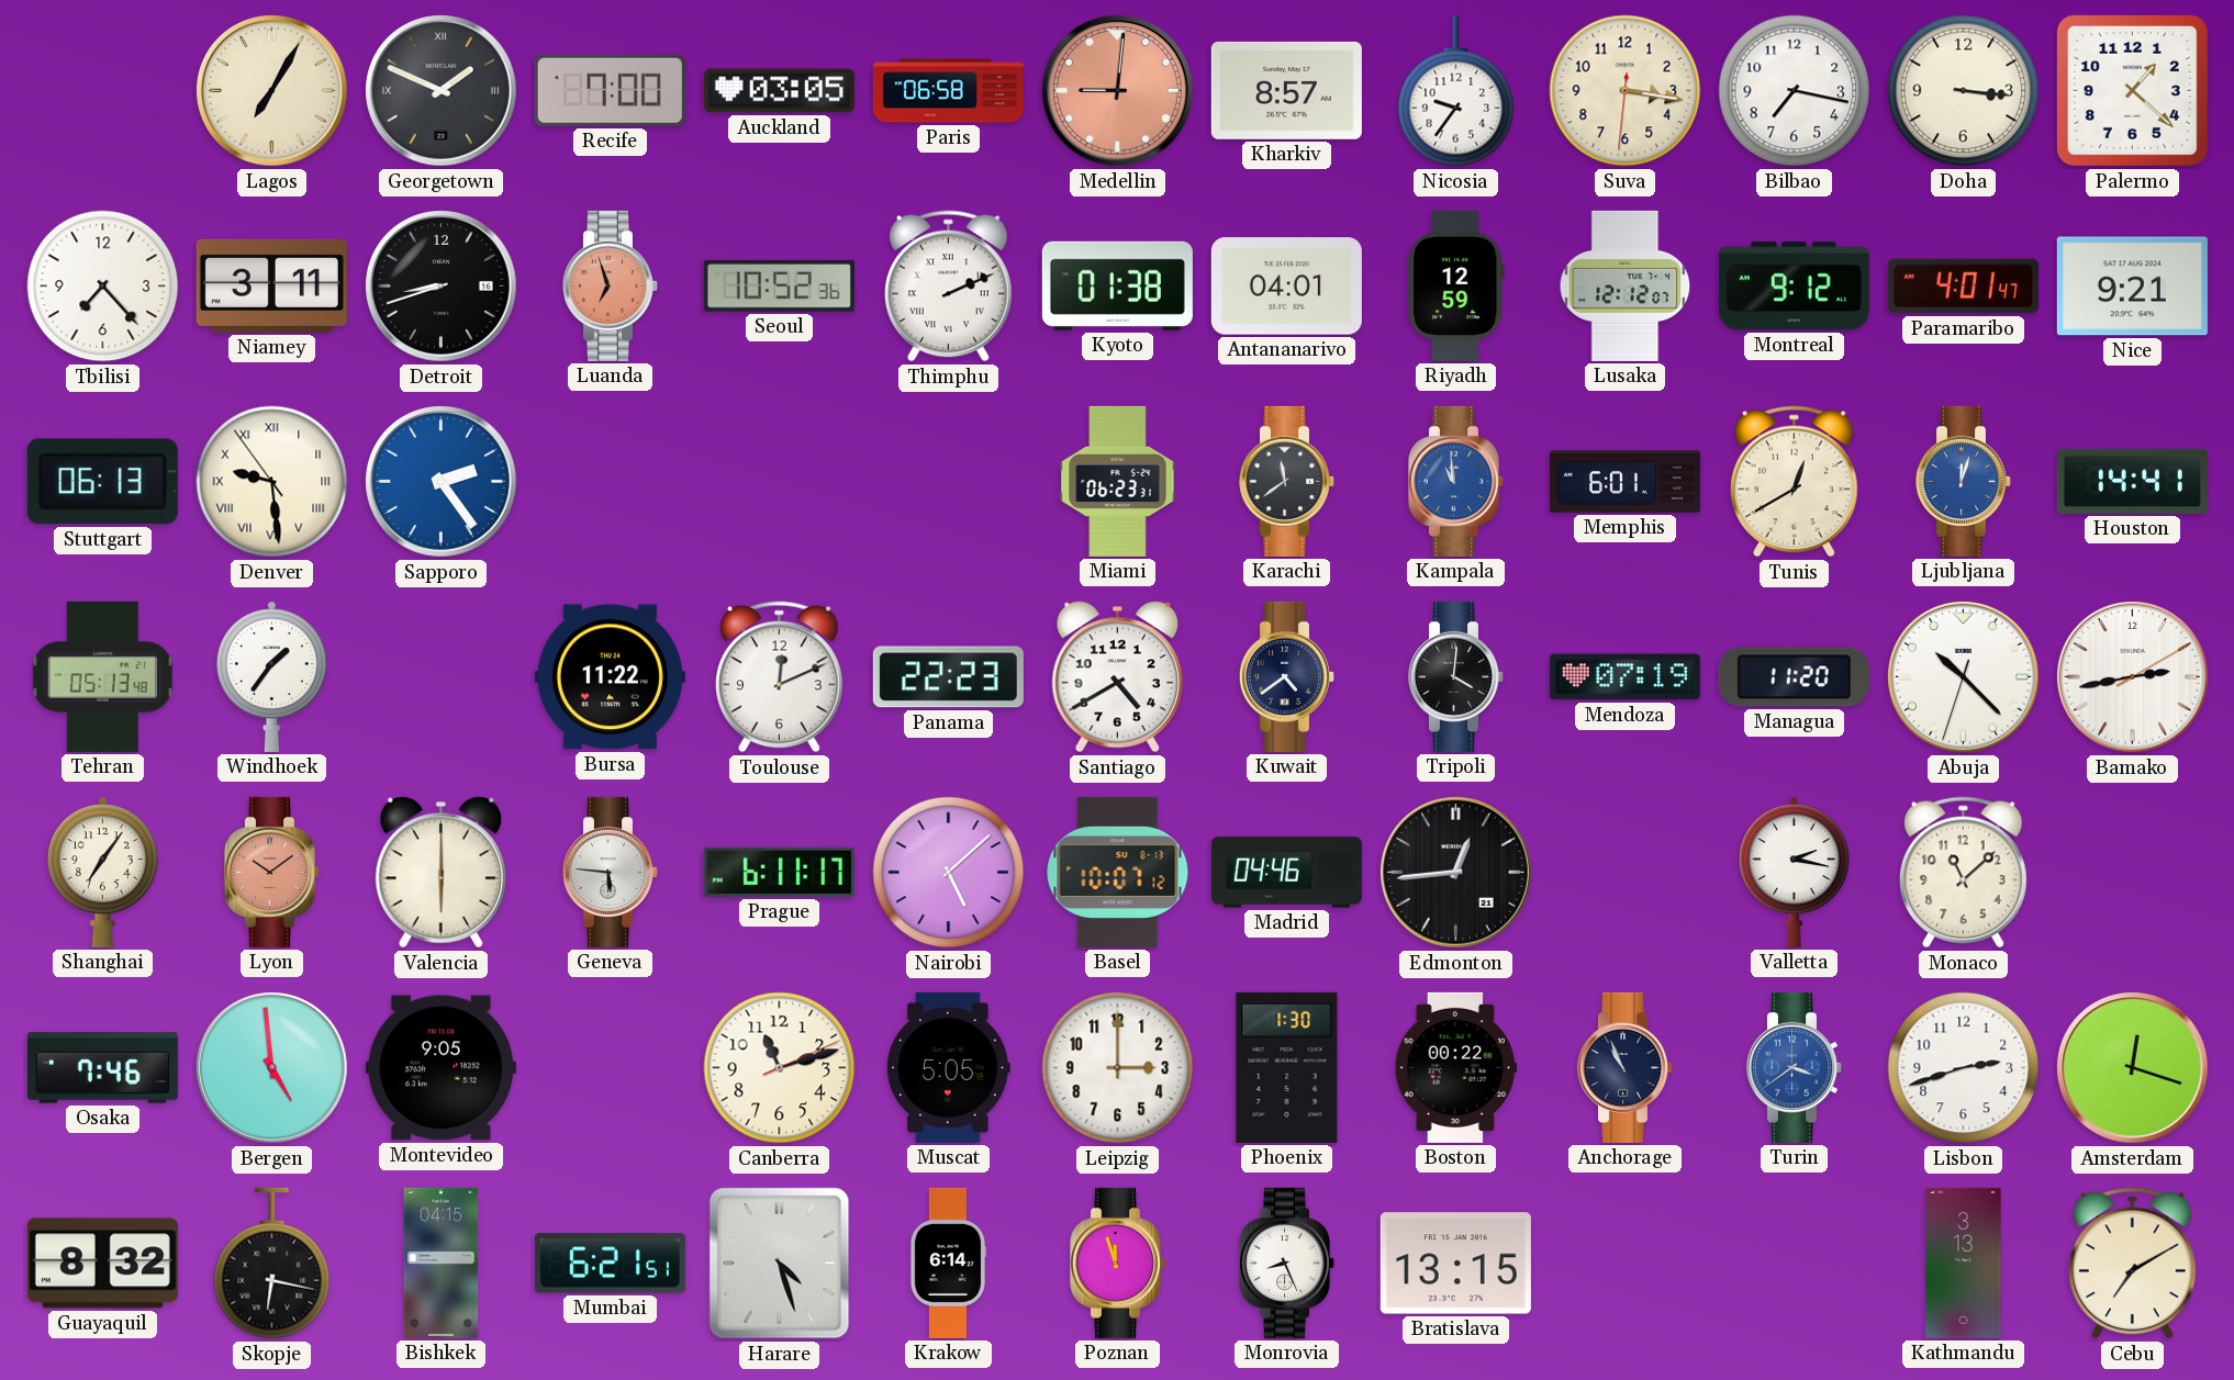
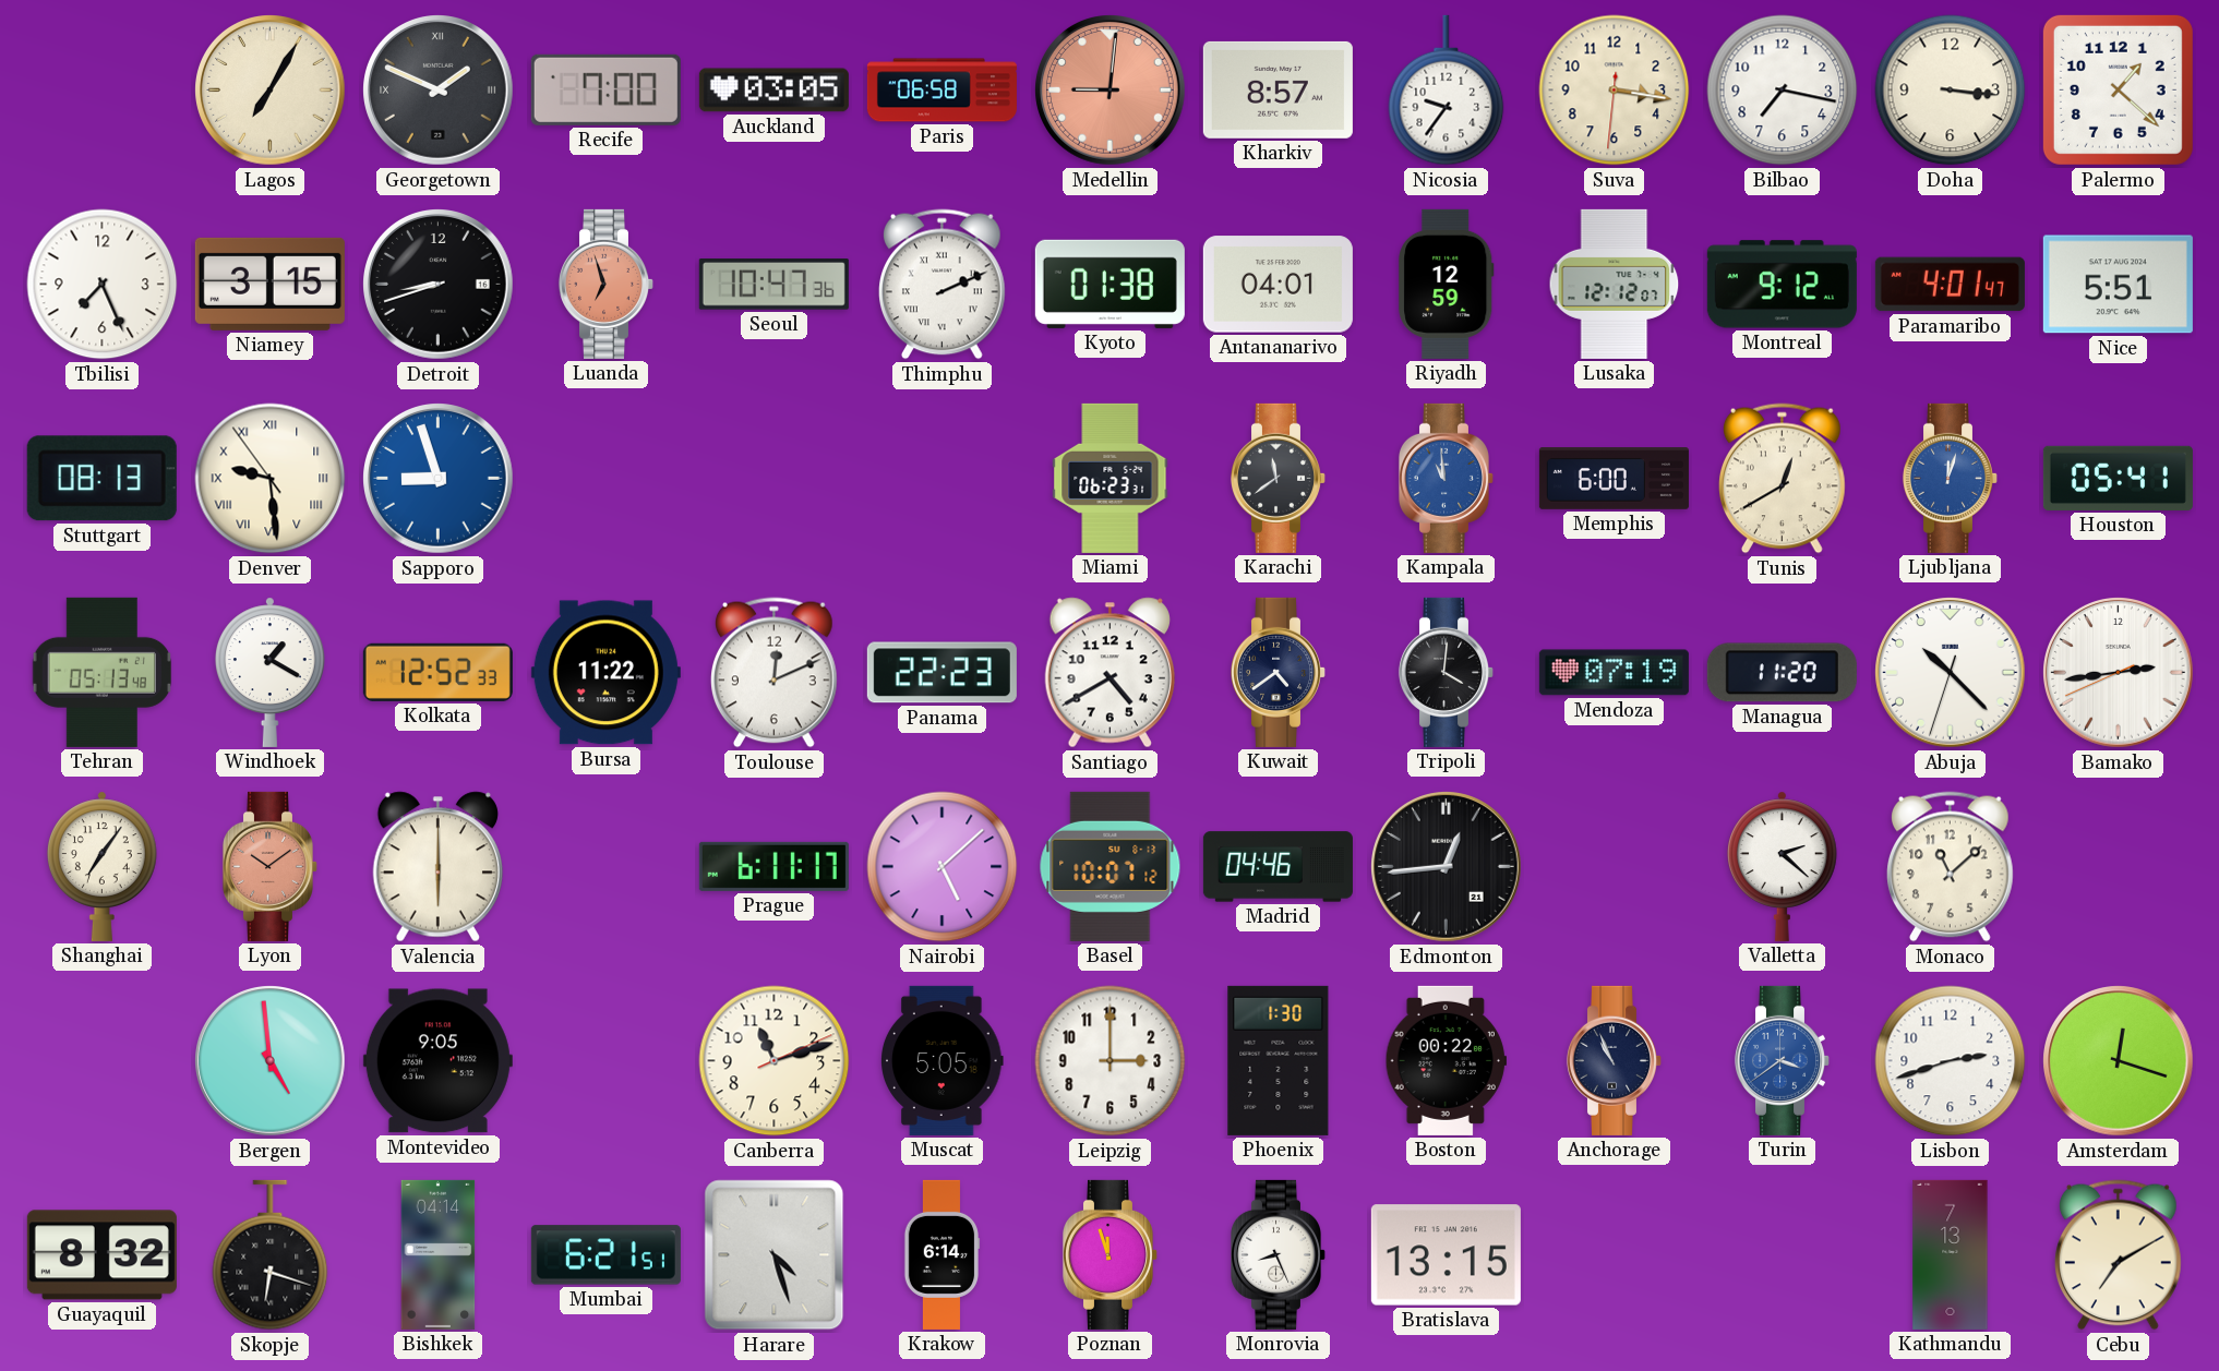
Tbilisi: 7:23 -> 7:26 (103, 285)
Niamey: 3:11 -> 3:15 (269, 284)
Seoul: 10:52 -> 10:47 (773, 285)
Nice: 9:21 -> 5:51 (2118, 285)
Stuttgart: 06:13 -> 08:13 (101, 479)
Sapporo: 2:24 -> 8:57 (439, 479)
Memphis: 6:01 -> 6:00 (1614, 479)
Houston: 14:41 -> 05:41 (2118, 478)
Windhoek: 1:36 -> 1:20 (269, 672)
Kolkata: none -> 12:52 (437, 672)
Bamako: 2:43:10 -> 2:43:41 (2119, 673)
Geneva: 5:46 -> none (610, 872)
Valletta: 2:17 -> 2:22 (1782, 866)
Osaka: 7:46 -> none (102, 1068)
Skopje: 6:17 -> 6:18 (271, 1255)
Bishkek: 04:15 -> 04:14 (439, 1254)
Kathmandu: 3:13 -> 7:13 (1951, 1254)
